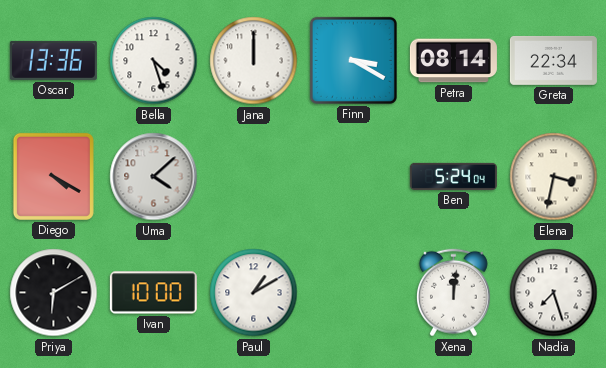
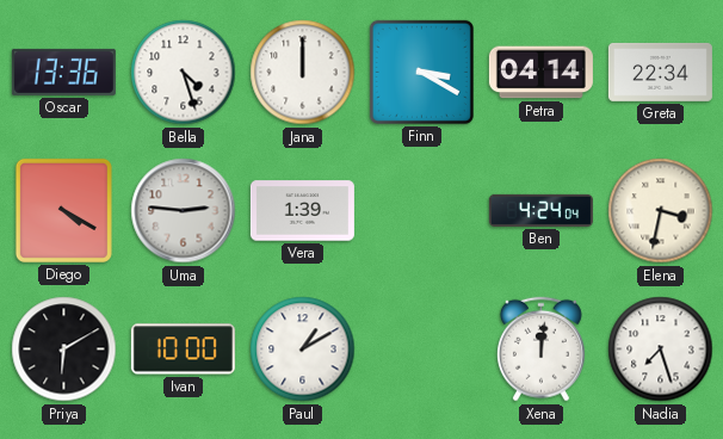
Petra: 08:14 -> 04:14 (540, 73)
Uma: 4:08 -> 2:46 (184, 211)
Vera: none -> 1:39 (302, 211)
Ben: 5:24 -> 4:24 (540, 210)
